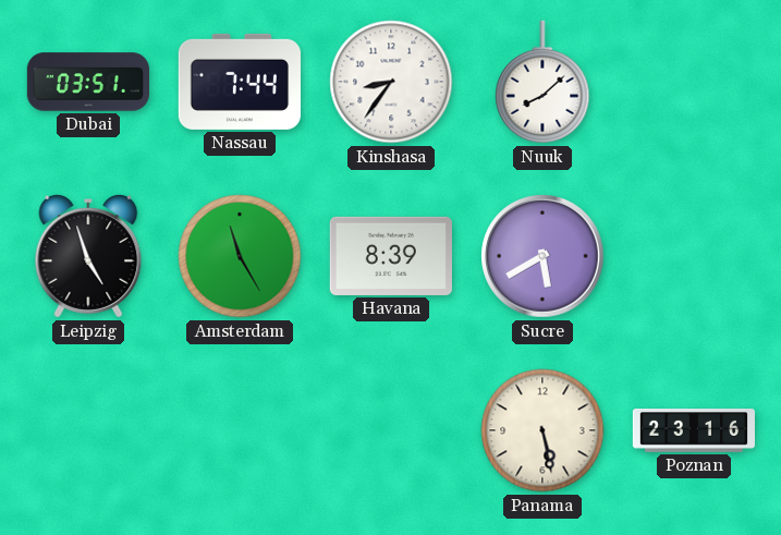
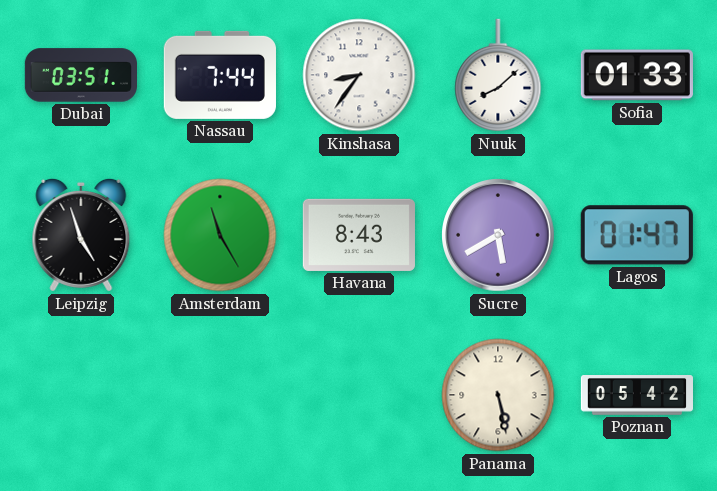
Sofia: none -> 01:33 (637, 75)
Havana: 8:39 -> 8:43 (359, 235)
Lagos: none -> 01:47 (637, 235)
Poznan: 23:16 -> 05:42 (636, 396)
